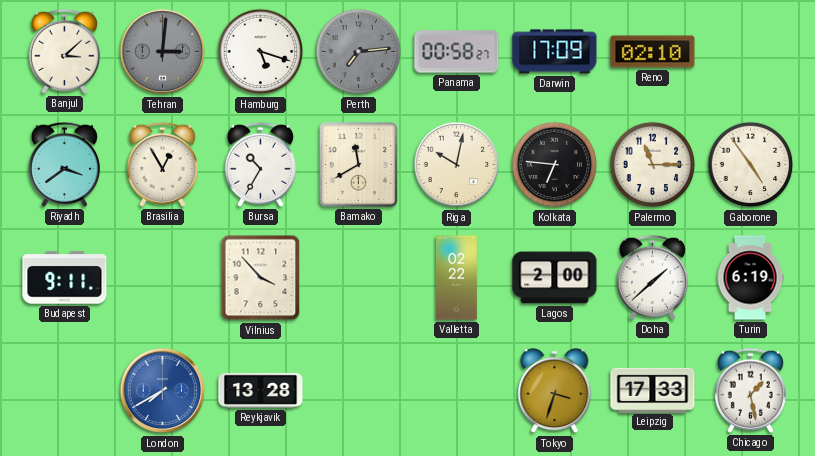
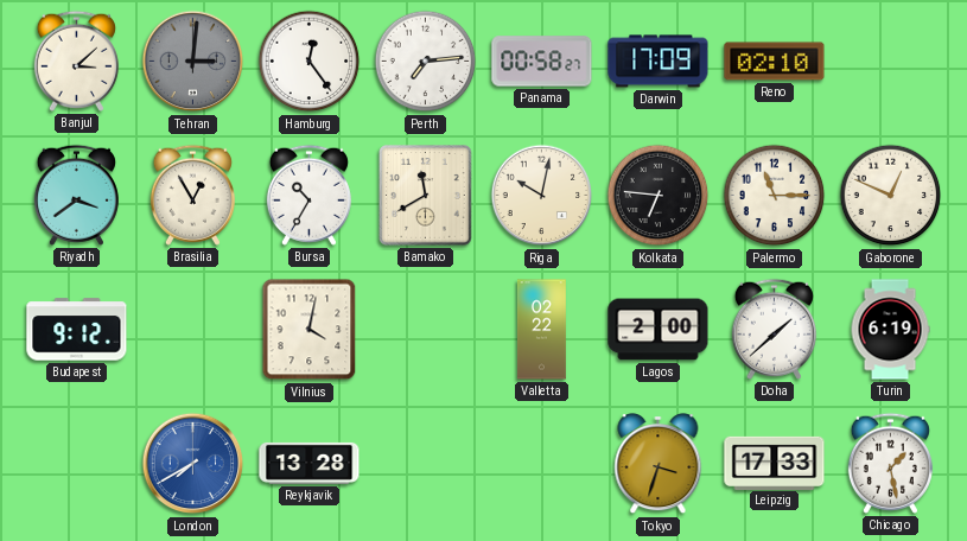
Hamburg: 5:18 -> 12:24 (310, 62)
Perth dial: grey -> white (426, 62)
Gaborone: 4:54 -> 12:49 (891, 196)
Budapest: 9:11 -> 9:12 (77, 330)
Vilnius: 3:53 -> 4:02 (310, 330)
